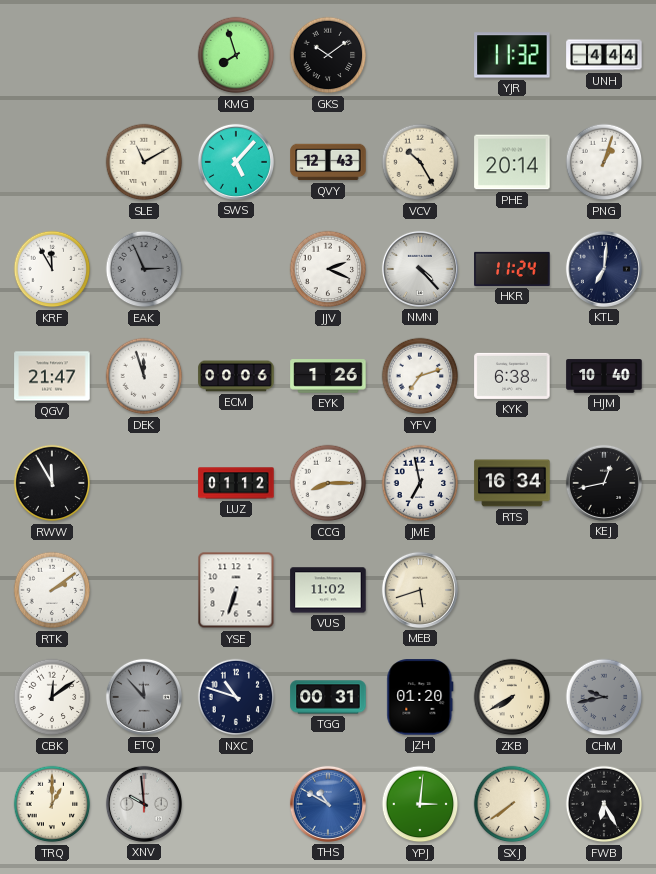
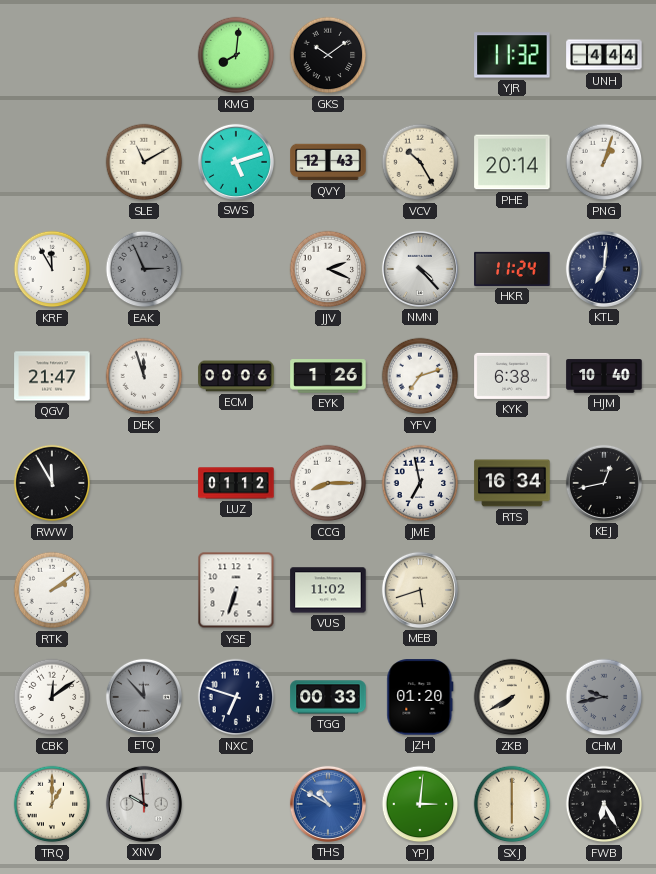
KMG: 7:57 -> 8:01 (236, 55)
SWS: 5:07 -> 5:12 (236, 162)
NXC: 10:48 -> 6:48 (236, 697)
TGG: 00:31 -> 00:33 (328, 697)
SXJ: 7:39 -> 6:00 (512, 804)
